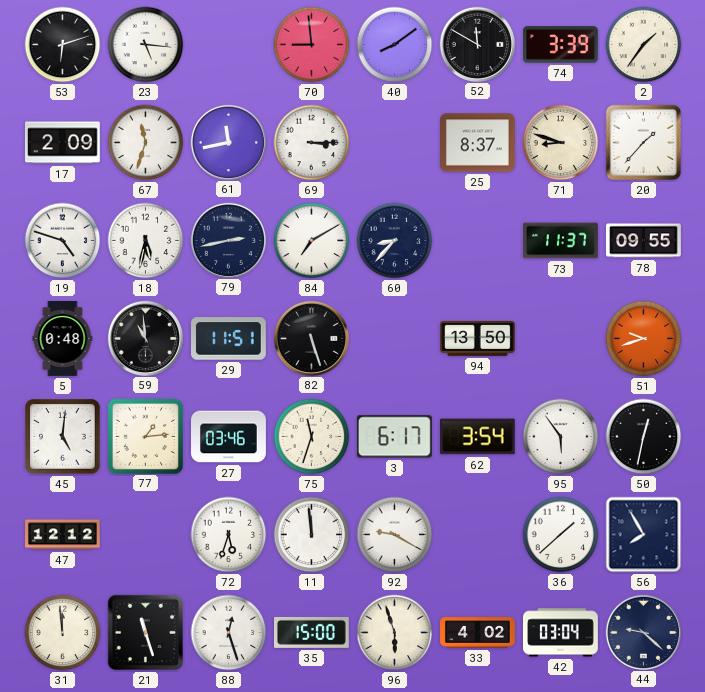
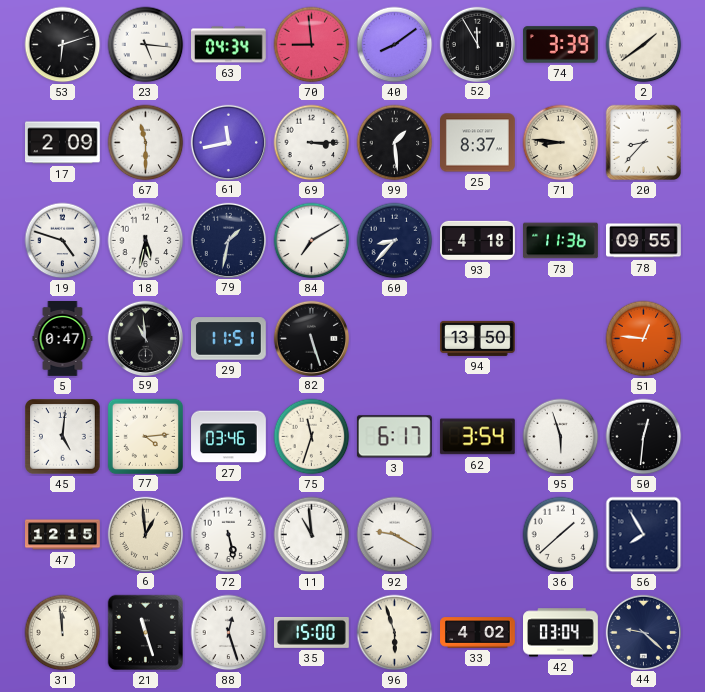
63: none -> 04:34 (229, 45)
52: 11:50 -> 11:55 (477, 44)
2: 1:36 -> 1:39 (644, 45)
67: 11:33 -> 11:30 (146, 143)
99: none -> 1:29 (395, 143)
71: 8:48 -> 8:46 (561, 143)
20: 1:37 -> 8:37 (644, 143)
79: 2:43 -> 1:32 (228, 240)
93: none -> 4:18 (478, 240)
73: 11:37 -> 11:36 (561, 241)
5: 0:48 -> 0:47 (63, 339)
51: 9:42 -> 12:46 (644, 339)
77: 1:14 -> 4:14 (145, 436)
95: 5:54 -> 5:57 (561, 437)
50: 12:32 -> 12:31 (644, 437)
47: 12:12 -> 12:15 (63, 535)
6: none -> 12:59 (145, 534)
72: 5:33 -> 5:28 (229, 535)
11: 11:59 -> 10:59 (312, 535)
